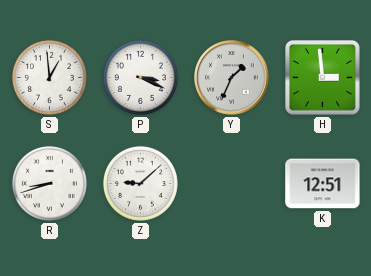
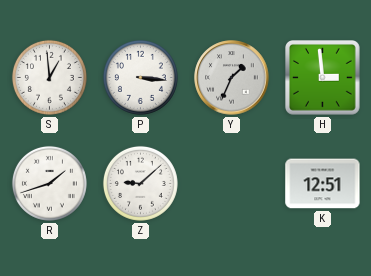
P: 3:19 -> 3:16 (140, 77)
R: 8:42 -> 1:42 (49, 183)
